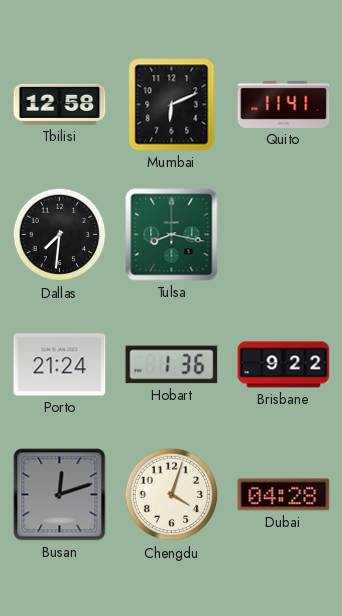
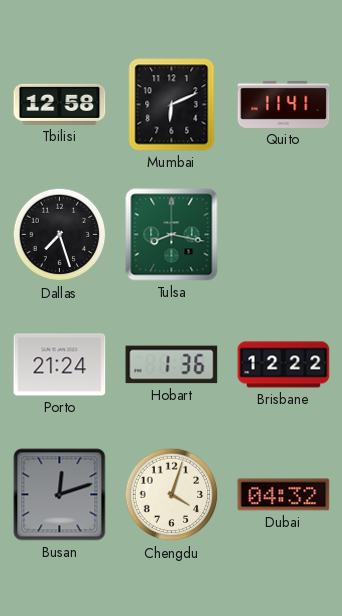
Dallas: 7:31 -> 7:27 (60, 235)
Brisbane: 9:22 -> 12:22 (284, 365)
Dubai: 04:28 -> 04:32 (284, 495)
